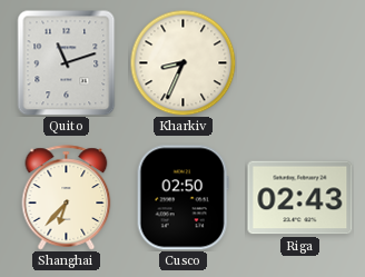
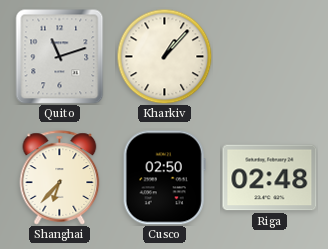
Kharkiv: 8:34 -> 1:07 (164, 56)
Riga: 02:43 -> 02:48 (270, 178)
